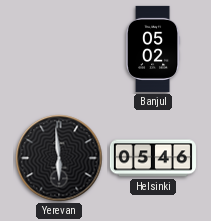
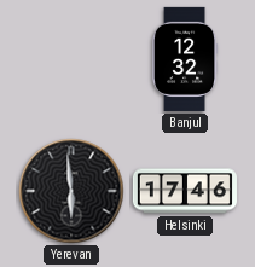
Banjul: 05:02 -> 12:32 (185, 59)
Helsinki: 05:46 -> 17:46 (185, 191)
